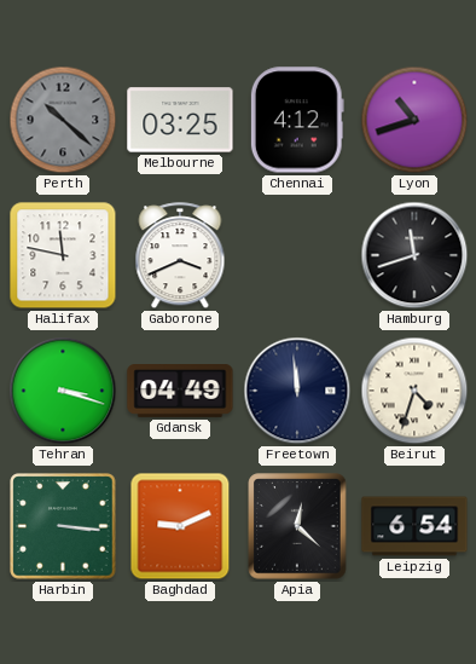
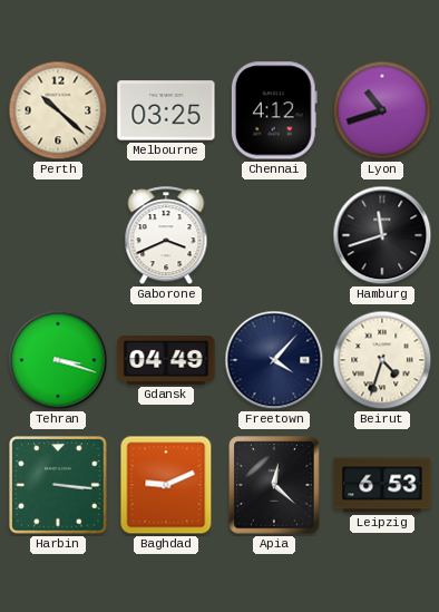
Perth dial: grey -> cream (58, 110)
Halifax: 11:47 -> none (63, 255)
Freetown: 11:59 -> 4:07 (274, 360)
Leipzig: 6:54 -> 6:53 (382, 485)
